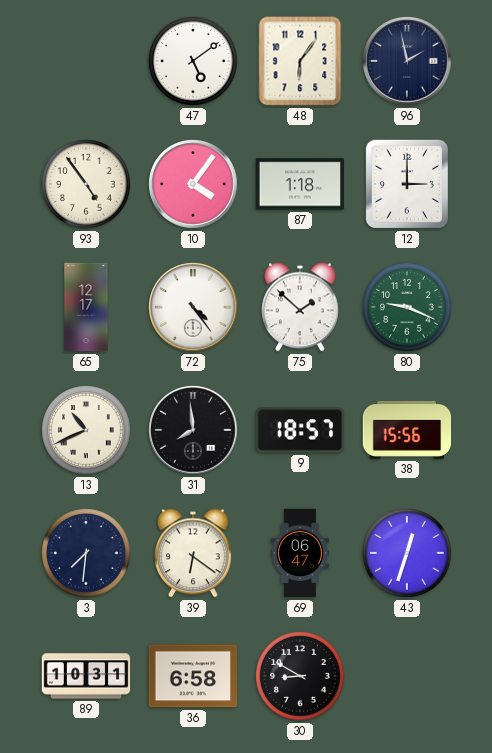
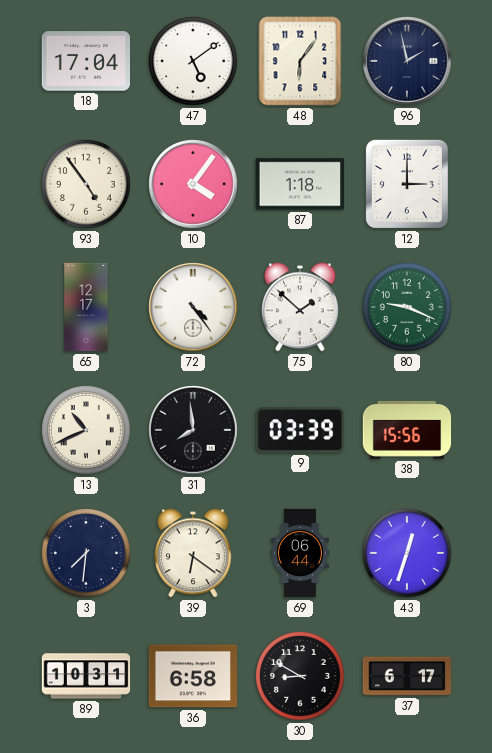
18: none -> 17:04 (86, 61)
9: 18:57 -> 03:39 (300, 430)
69: 06:47 -> 06:44 (300, 553)
37: none -> 6:17 (407, 676)
